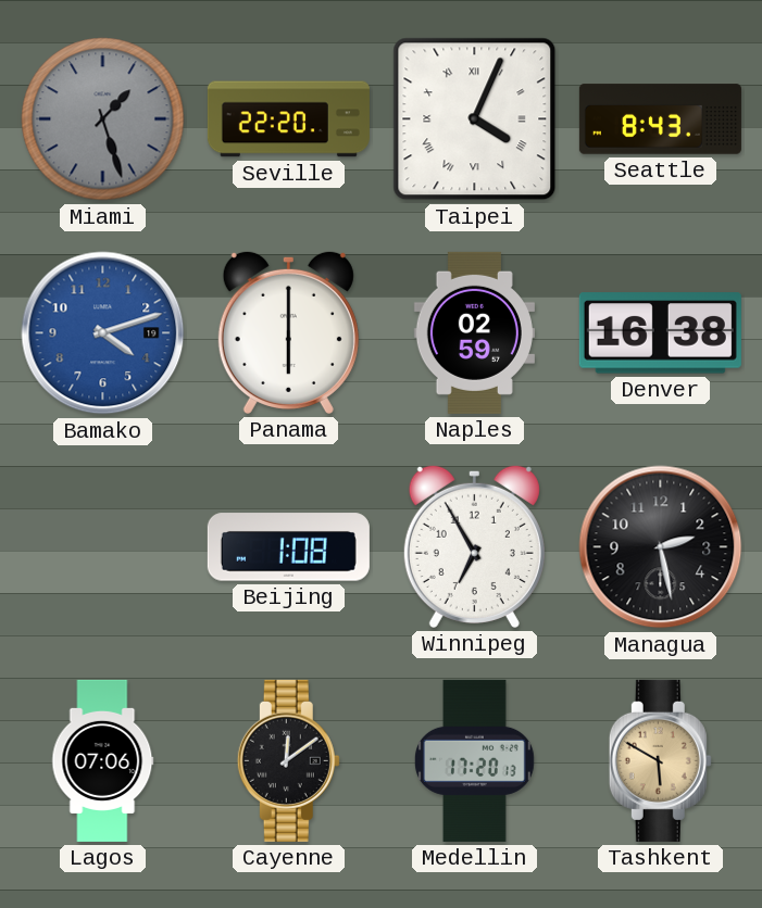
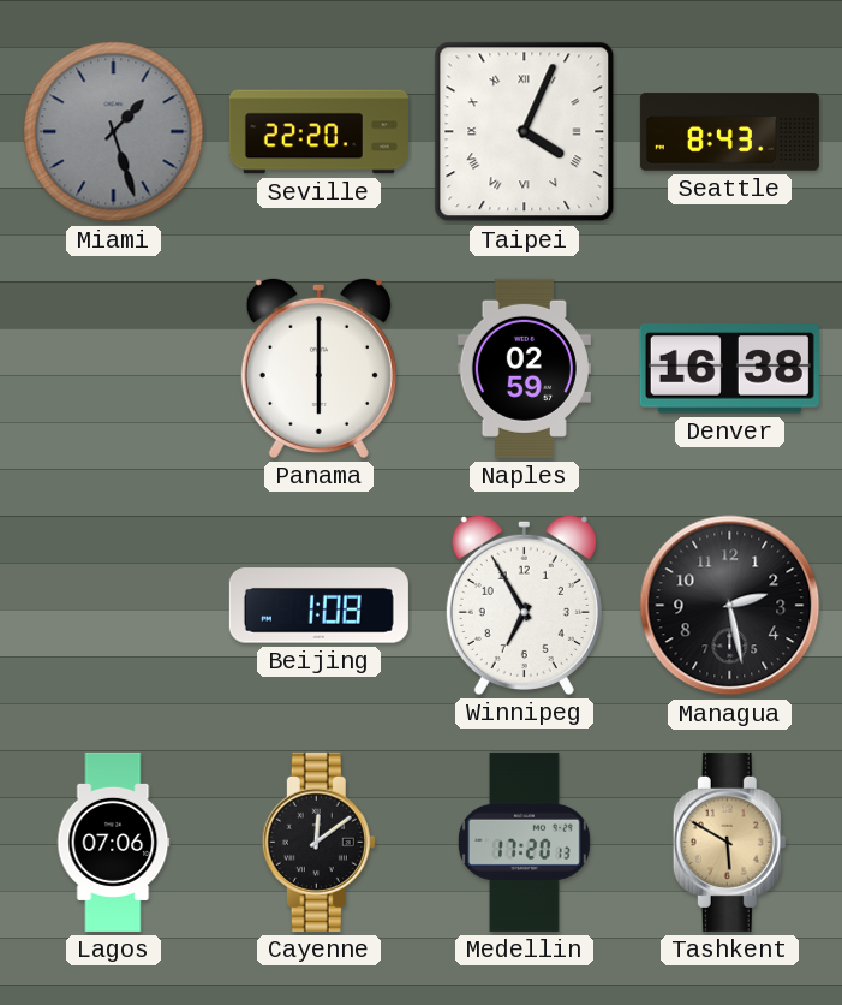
Bamako: 4:12 -> none (103, 333)
